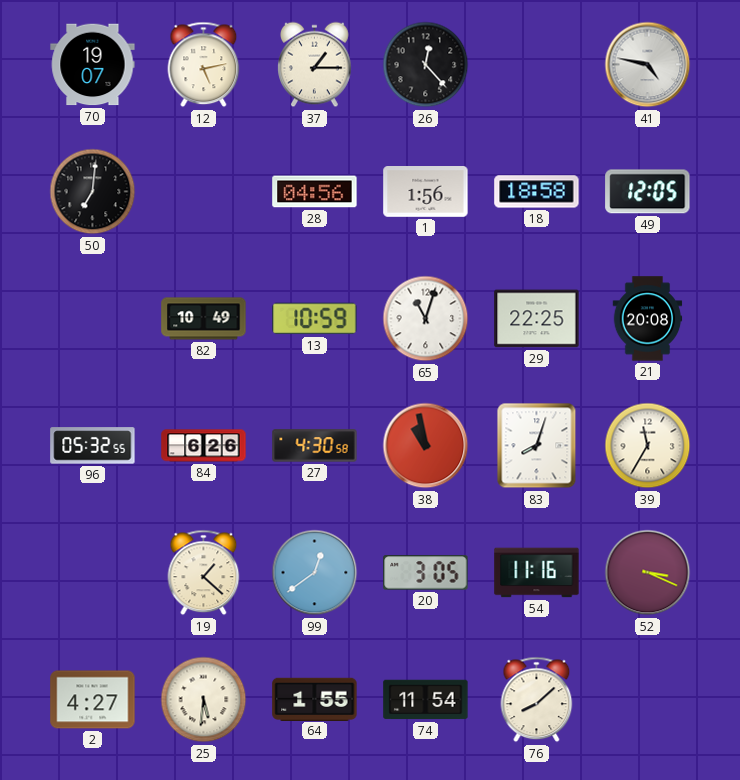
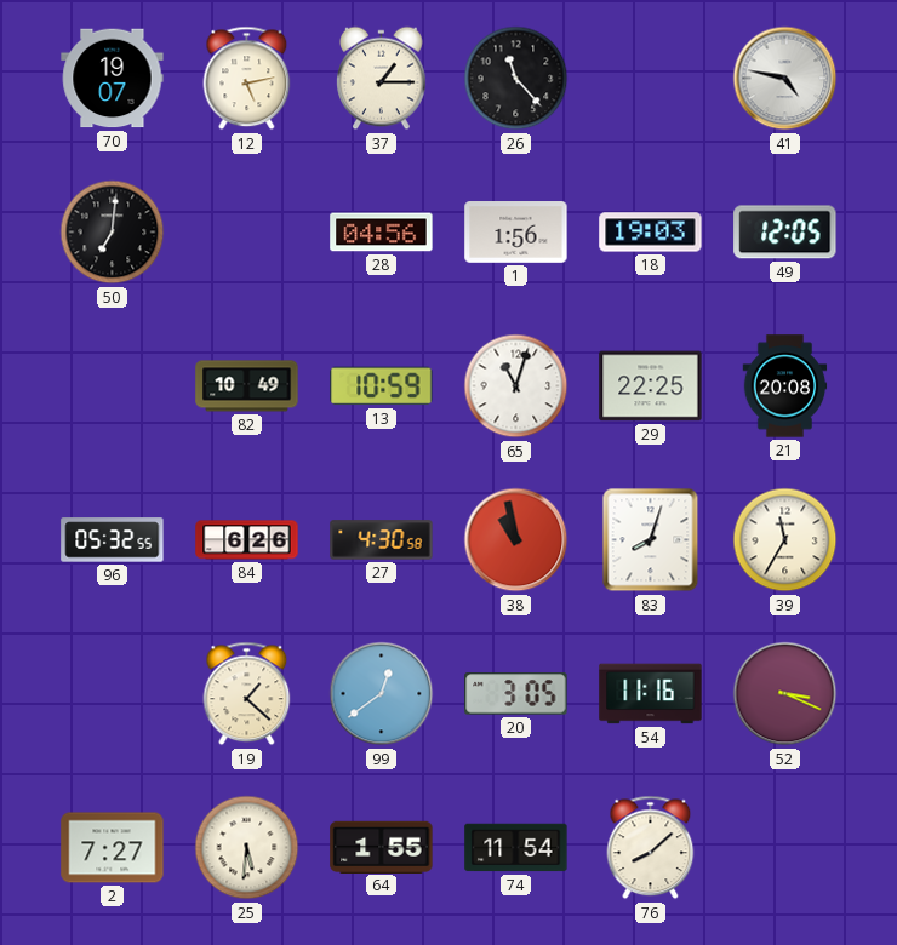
26: 12:23 -> 11:23 (516, 79)
18: 18:58 -> 19:03 (651, 233)
2: 4:27 -> 7:27 (113, 848)
